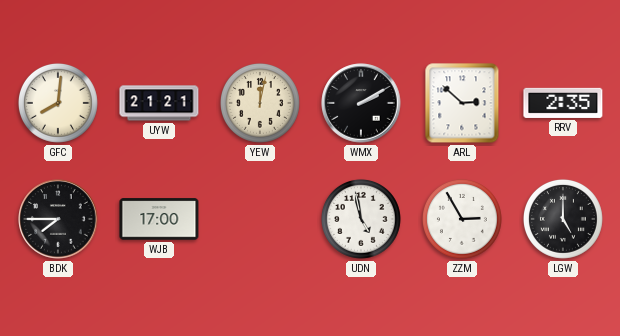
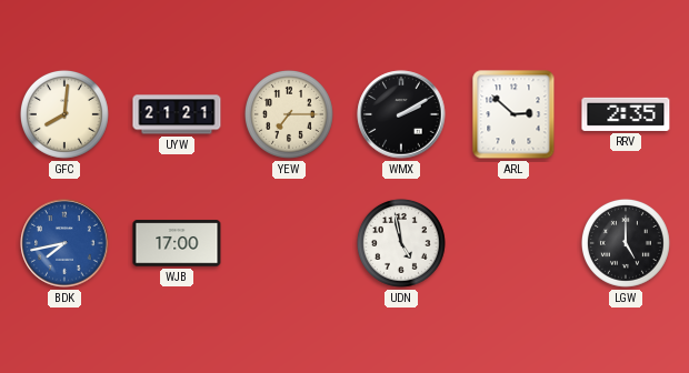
YEW: 12:02 -> 7:15 (289, 114)
BDK: 7:45 -> 7:43 (64, 243)
BDK dial: black -> blue (64, 243)
ZZM: 2:55 -> none (462, 219)
